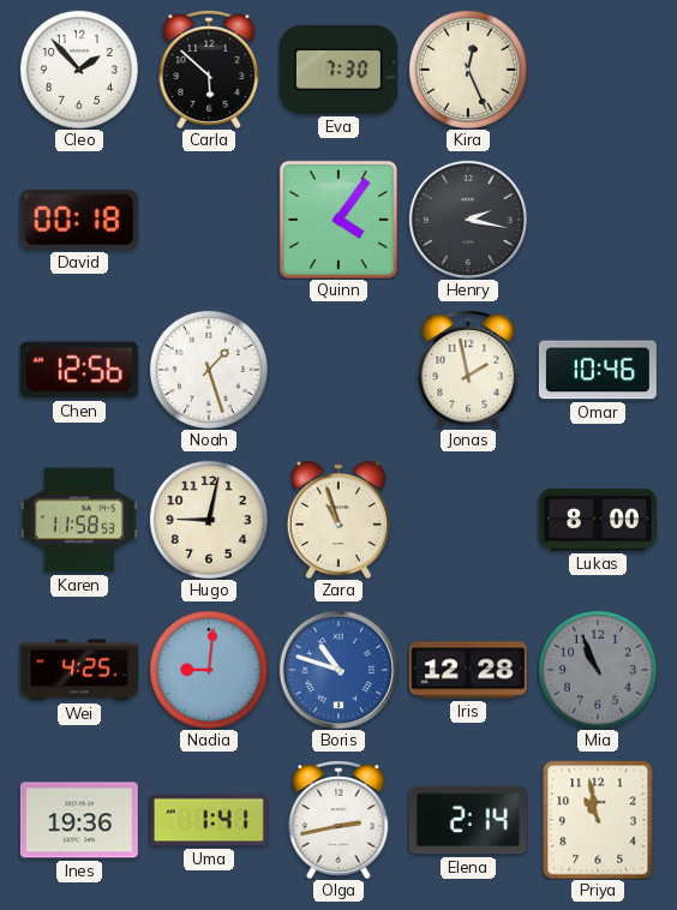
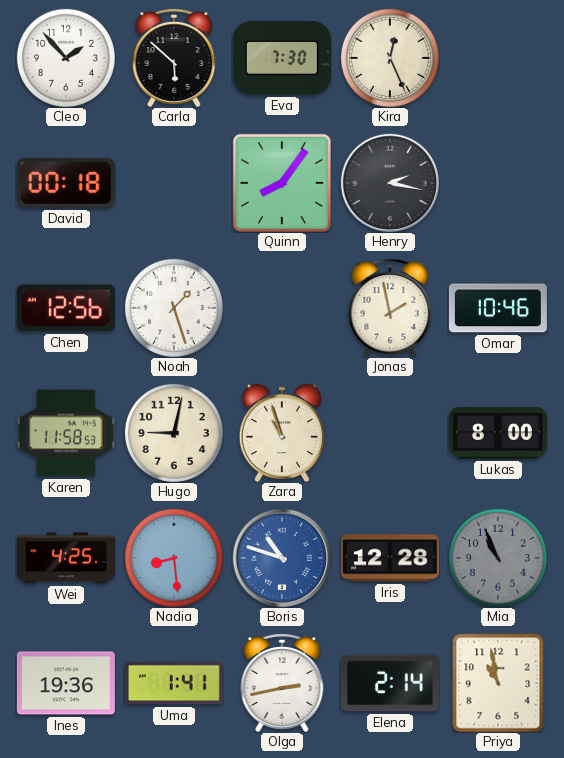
Quinn: 4:06 -> 8:06 (282, 183)
Nadia: 9:01 -> 8:29 (174, 558)
